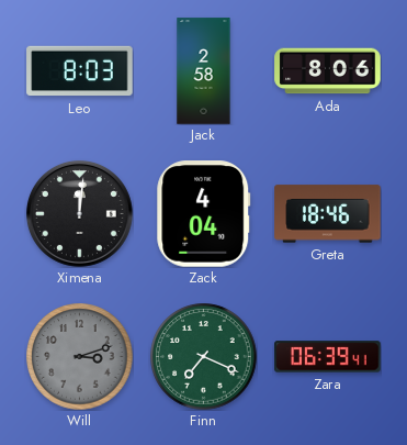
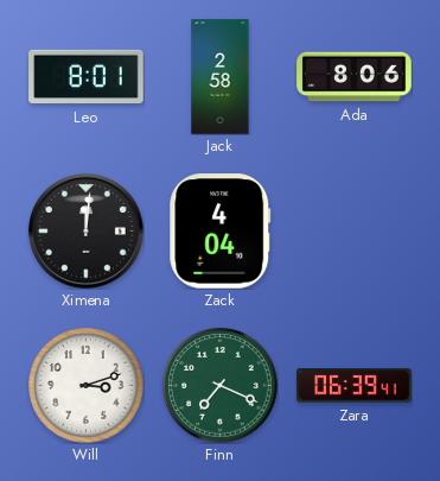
Leo: 8:03 -> 8:01 (87, 77)
Greta: 18:46 -> none (328, 214)
Will dial: grey -> white (87, 386)
